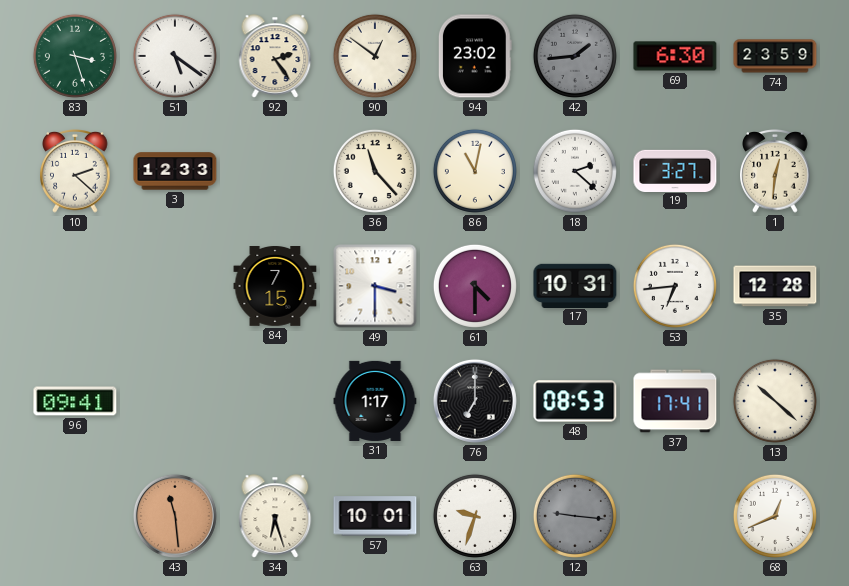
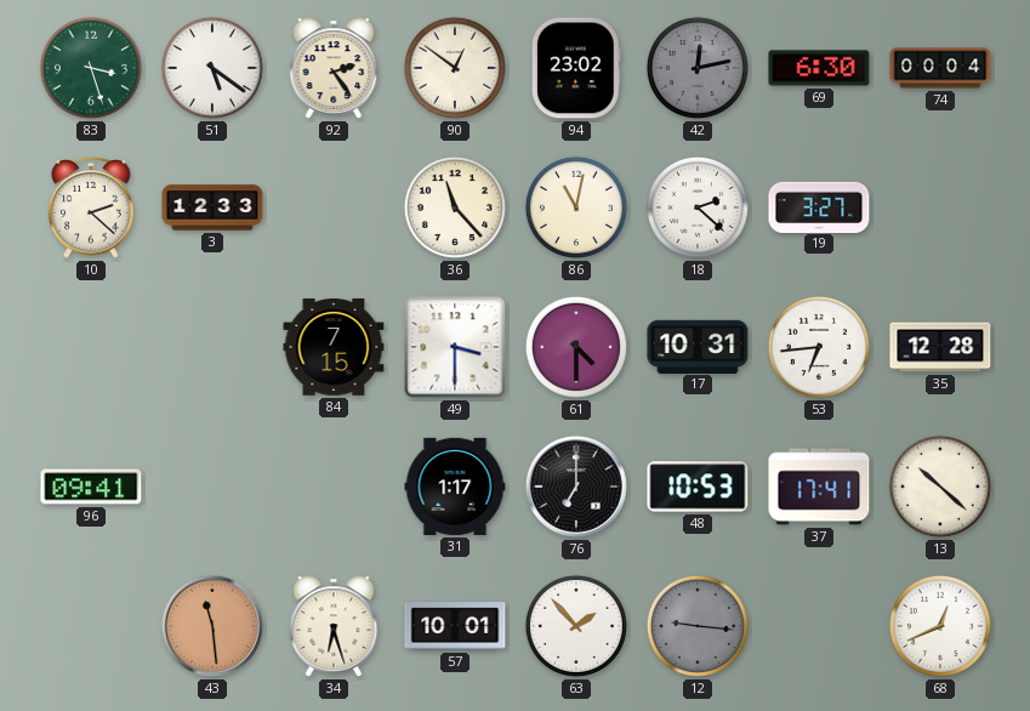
42: 1:44 -> 12:13 (698, 68)
74: 23:59 -> 00:04 (940, 68)
1: 12:31 -> none (775, 172)
48: 08:53 -> 10:53 (698, 487)
63: 9:33 -> 1:53 (576, 626)
